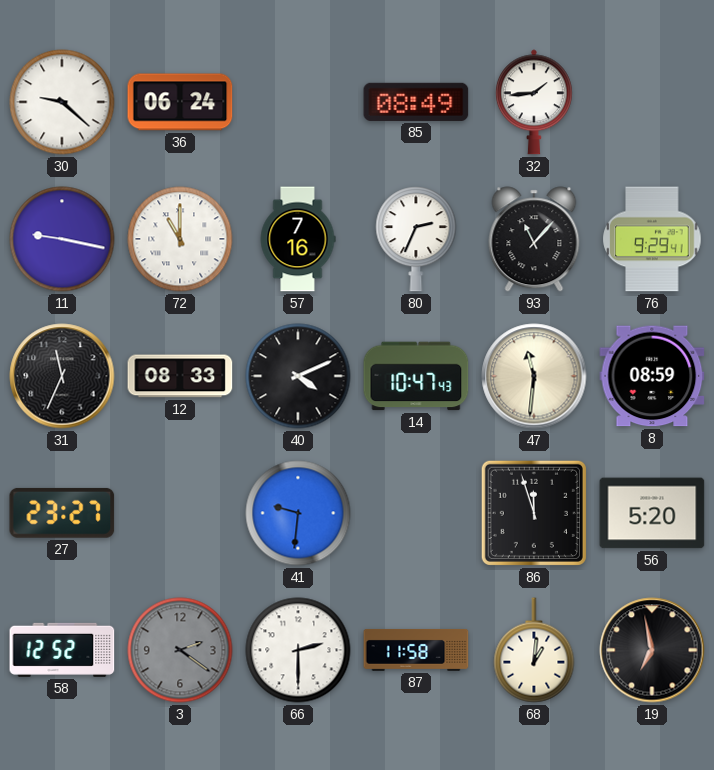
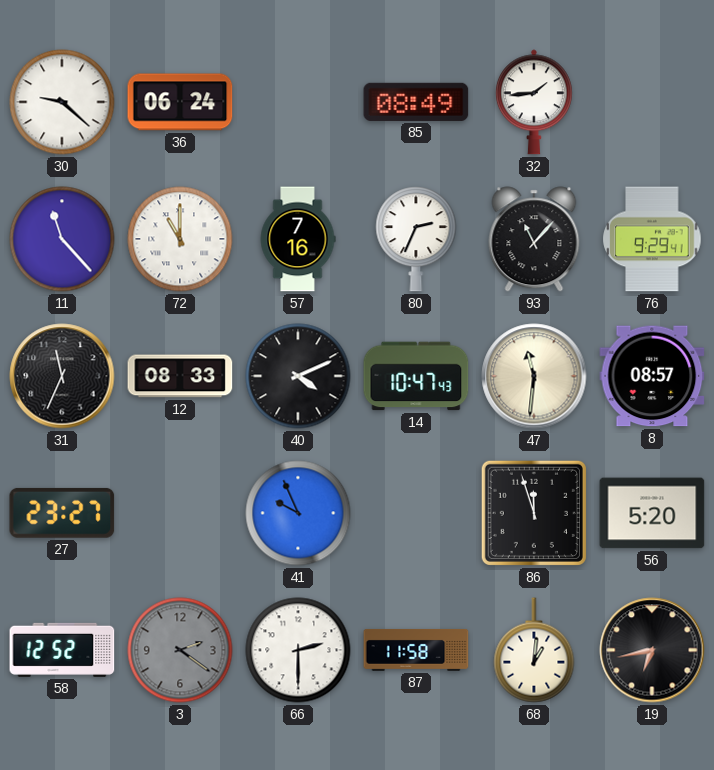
11: 9:17 -> 11:23 (62, 239)
8: 08:59 -> 08:57 (652, 376)
41: 9:31 -> 9:56 (298, 513)
19: 6:58 -> 6:43 (652, 650)
